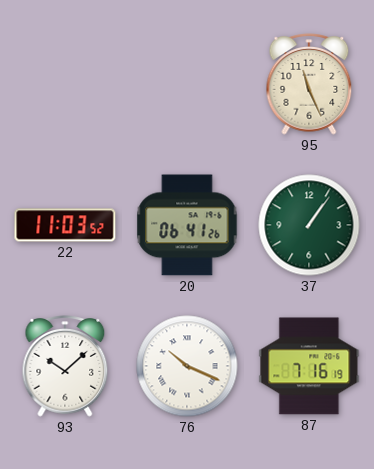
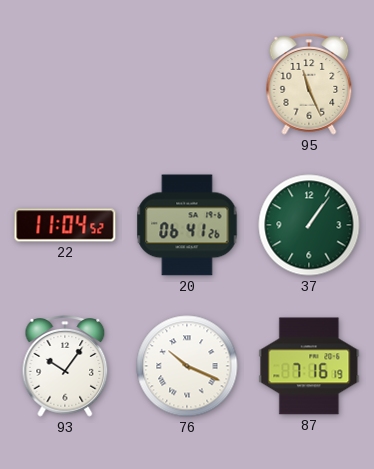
22: 11:03 -> 11:04 (65, 225)
93: 10:08 -> 10:06 (65, 366)
